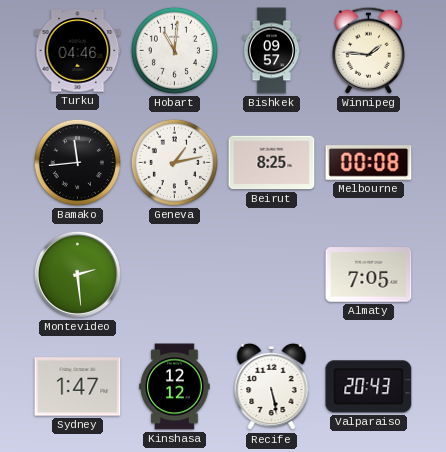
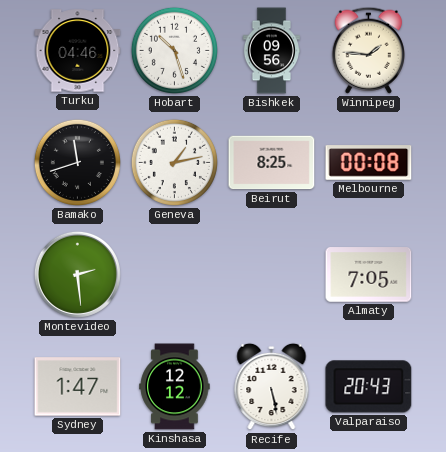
Hobart: 11:01 -> 10:27 (174, 50)
Bishkek: 09:57 -> 09:56 (271, 51)
Bamako: 11:44 -> 11:42 (77, 162)
